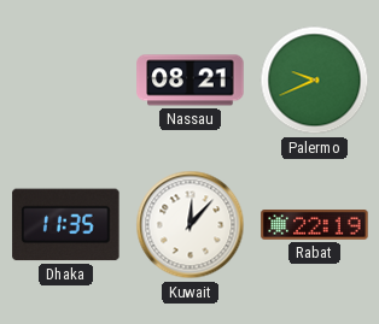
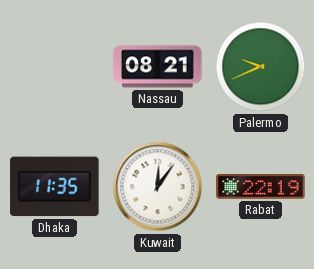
Kuwait: 12:07 -> 12:06 (158, 187)
